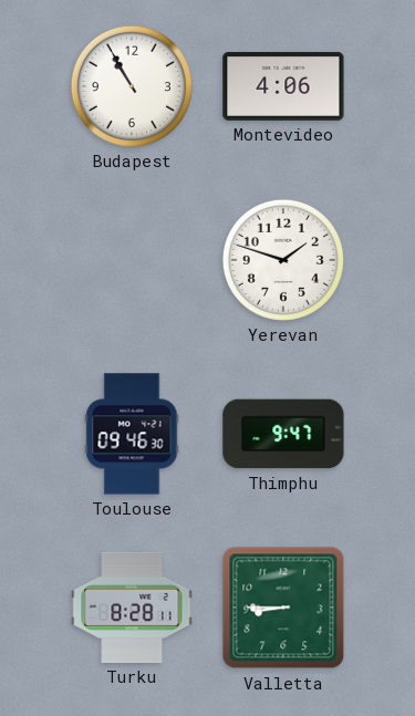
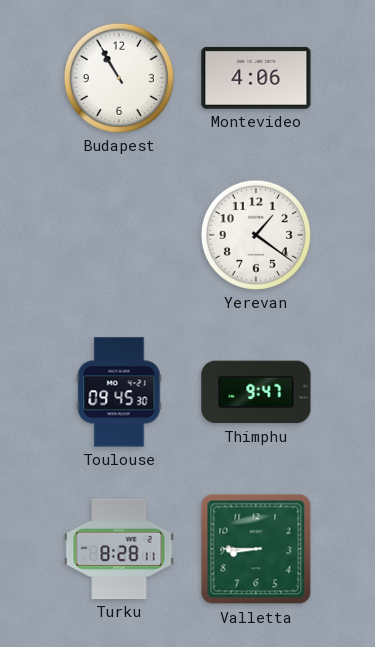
Yerevan: 1:48 -> 1:21 (256, 235)
Toulouse: 09:46 -> 09:45 (119, 392)
